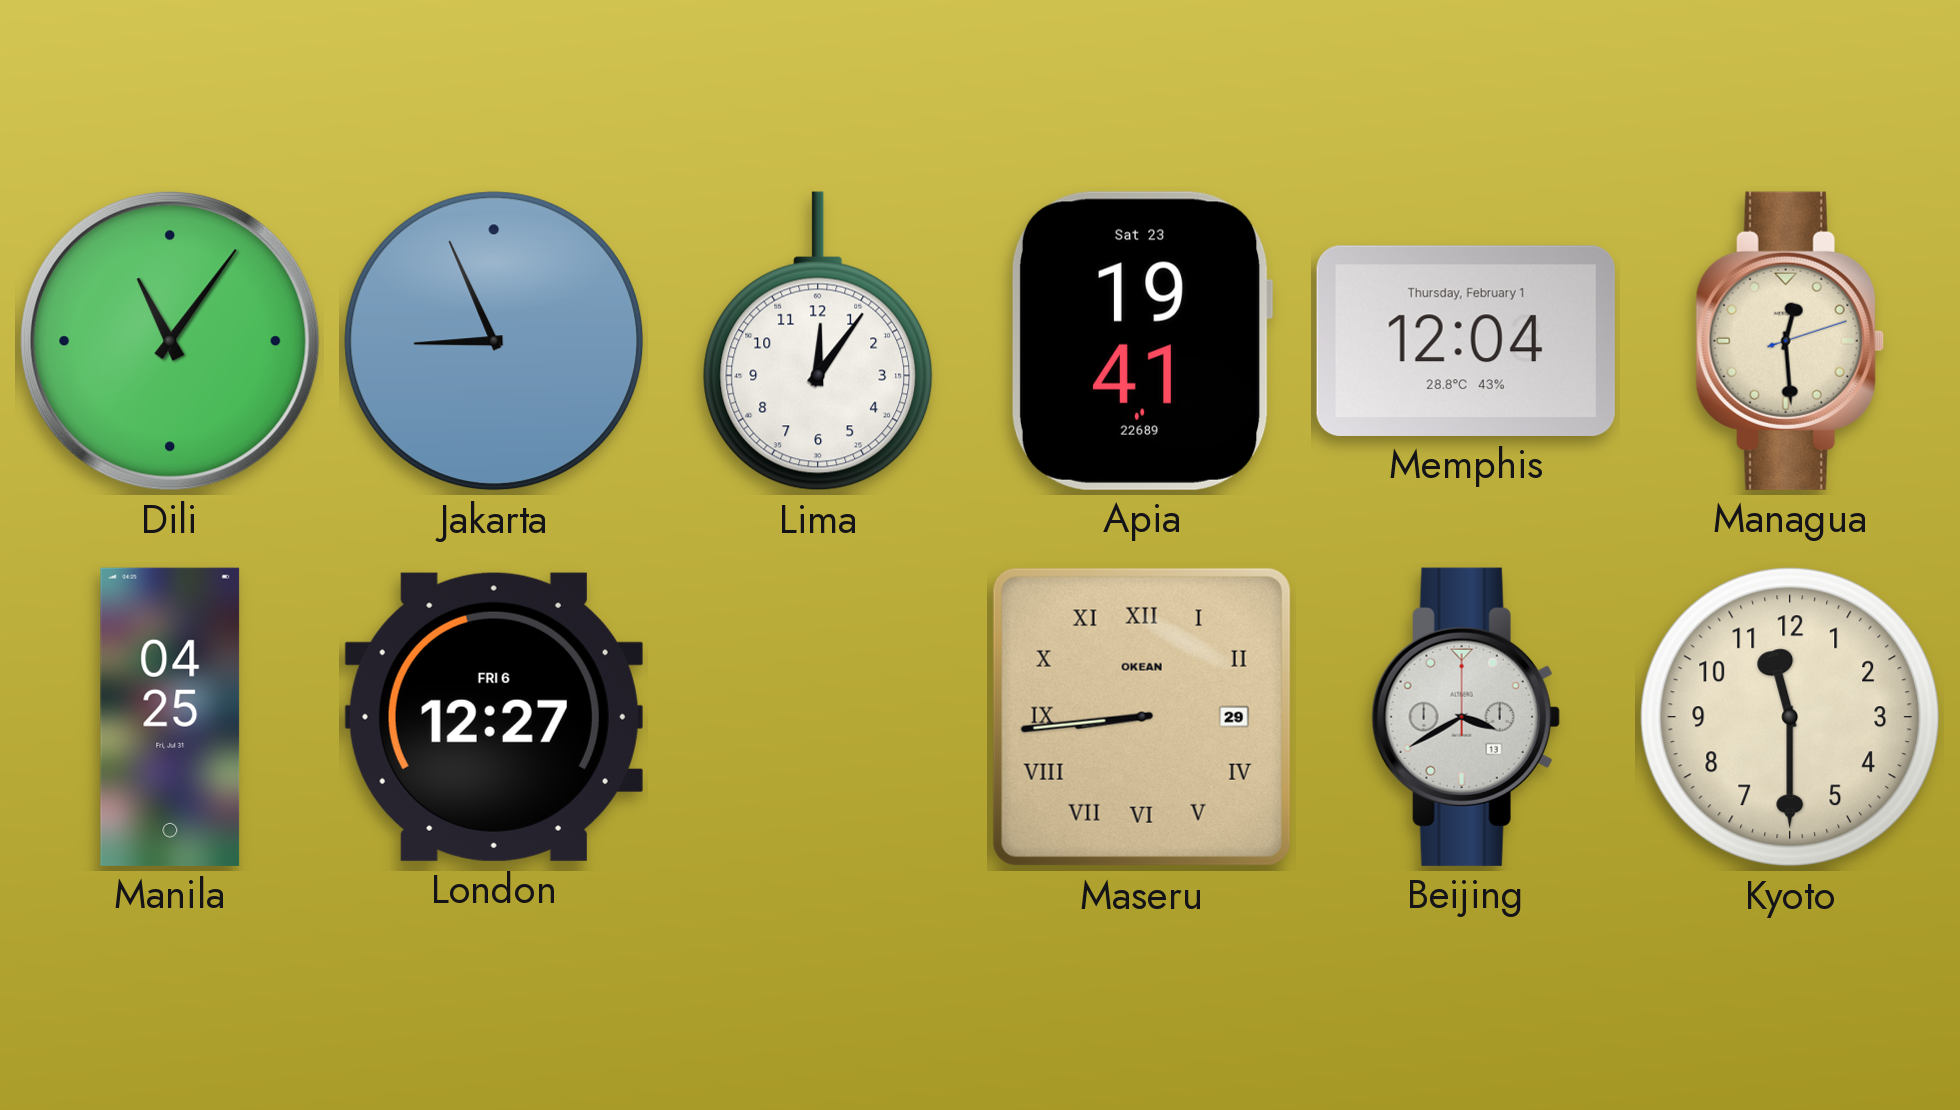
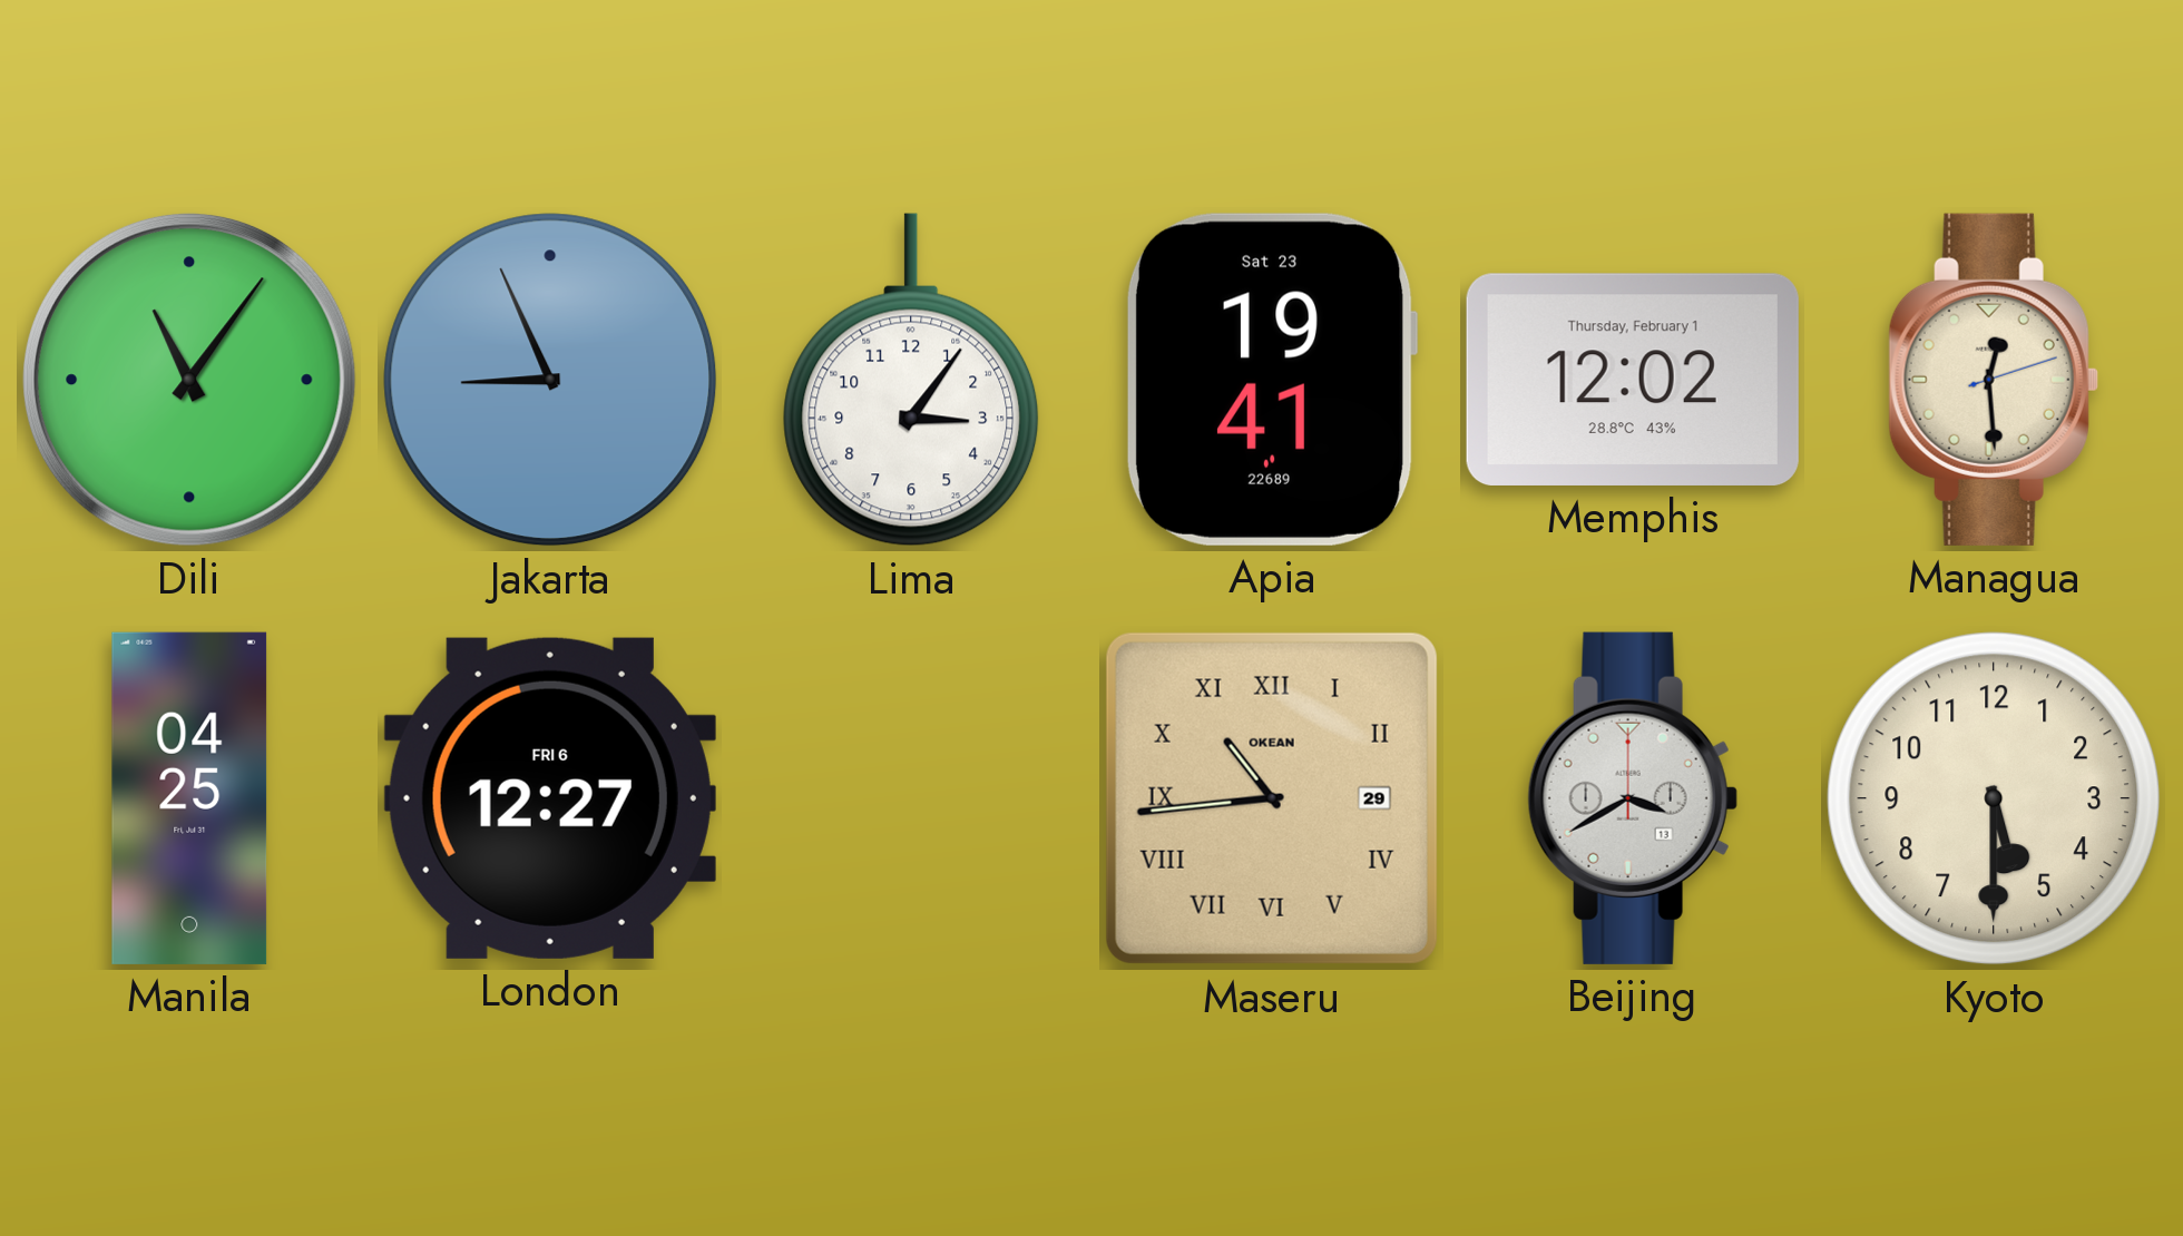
Lima: 12:06 -> 3:06 (911, 380)
Memphis: 12:04 -> 12:02 (1633, 380)
Maseru: 8:44 -> 10:44 (1272, 798)
Kyoto: 11:30 -> 5:30 (1994, 798)
